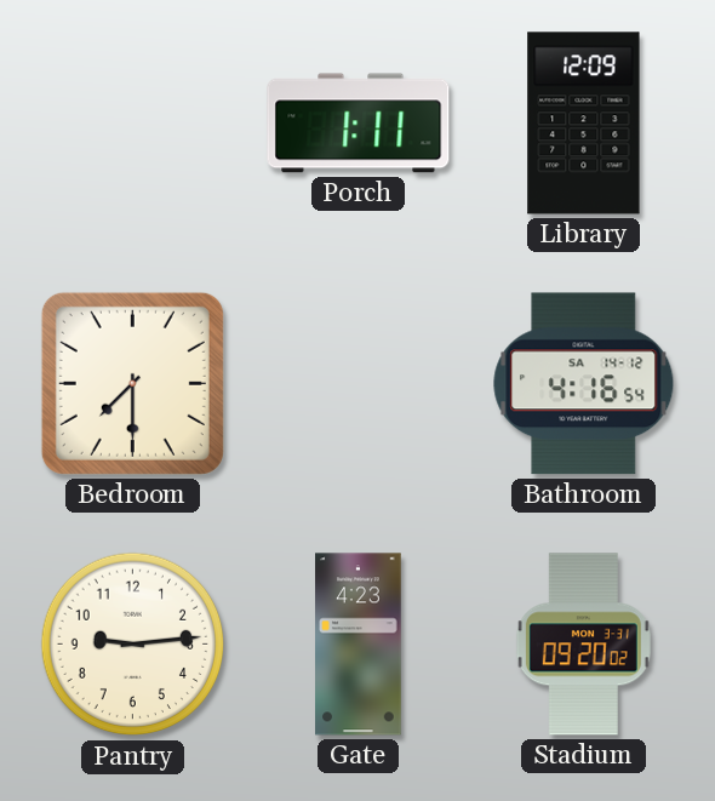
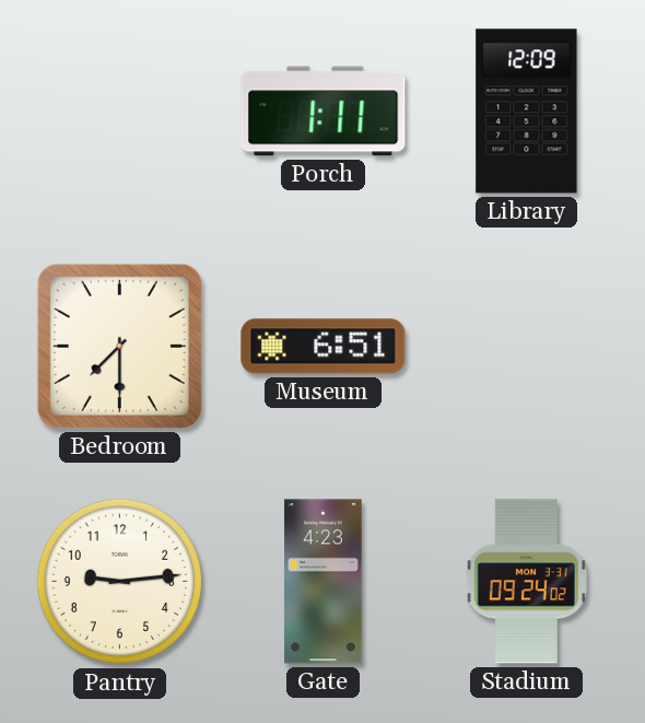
Museum: none -> 6:51 (324, 347)
Bathroom: 4:16 -> none (584, 384)
Stadium: 09:20 -> 09:24 (526, 582)
